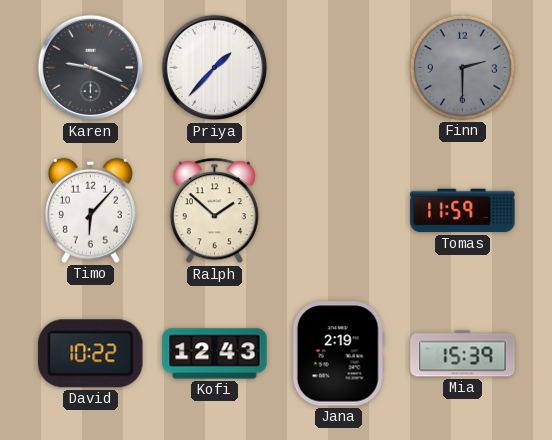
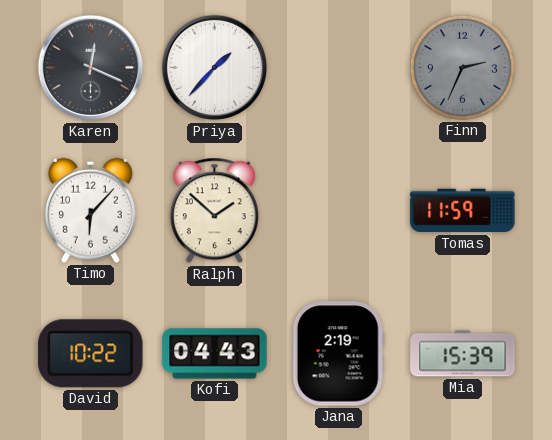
Karen: 9:19 -> 12:19 (91, 68)
Finn: 2:30 -> 2:34 (462, 67)
Kofi: 12:43 -> 04:43 (215, 354)
